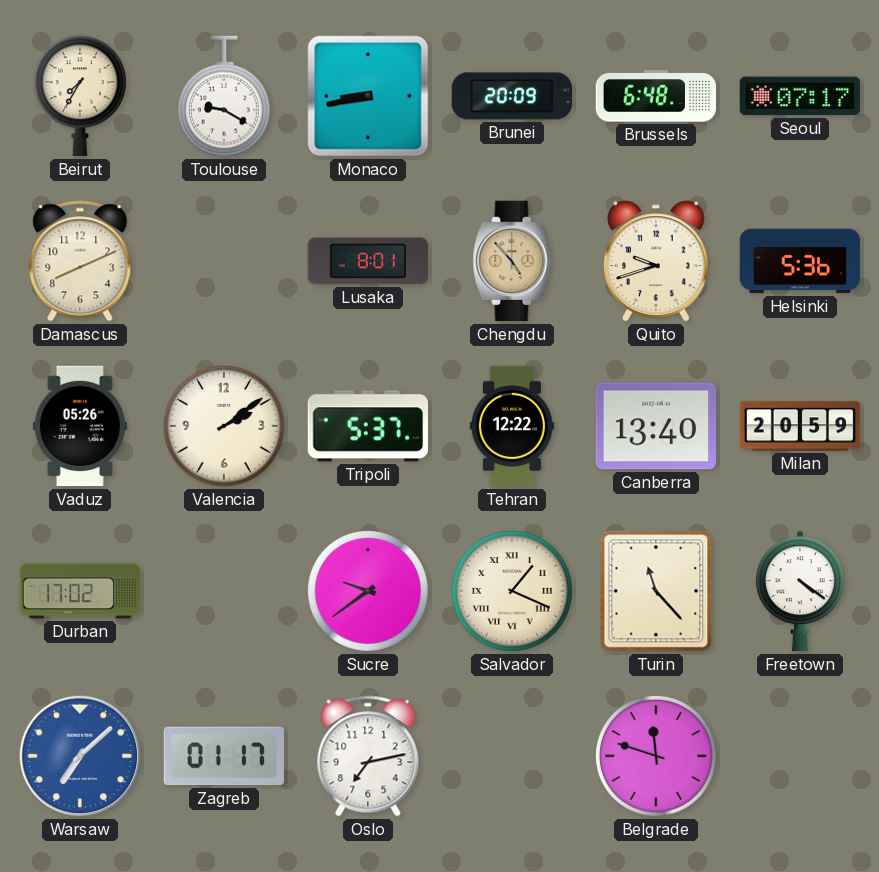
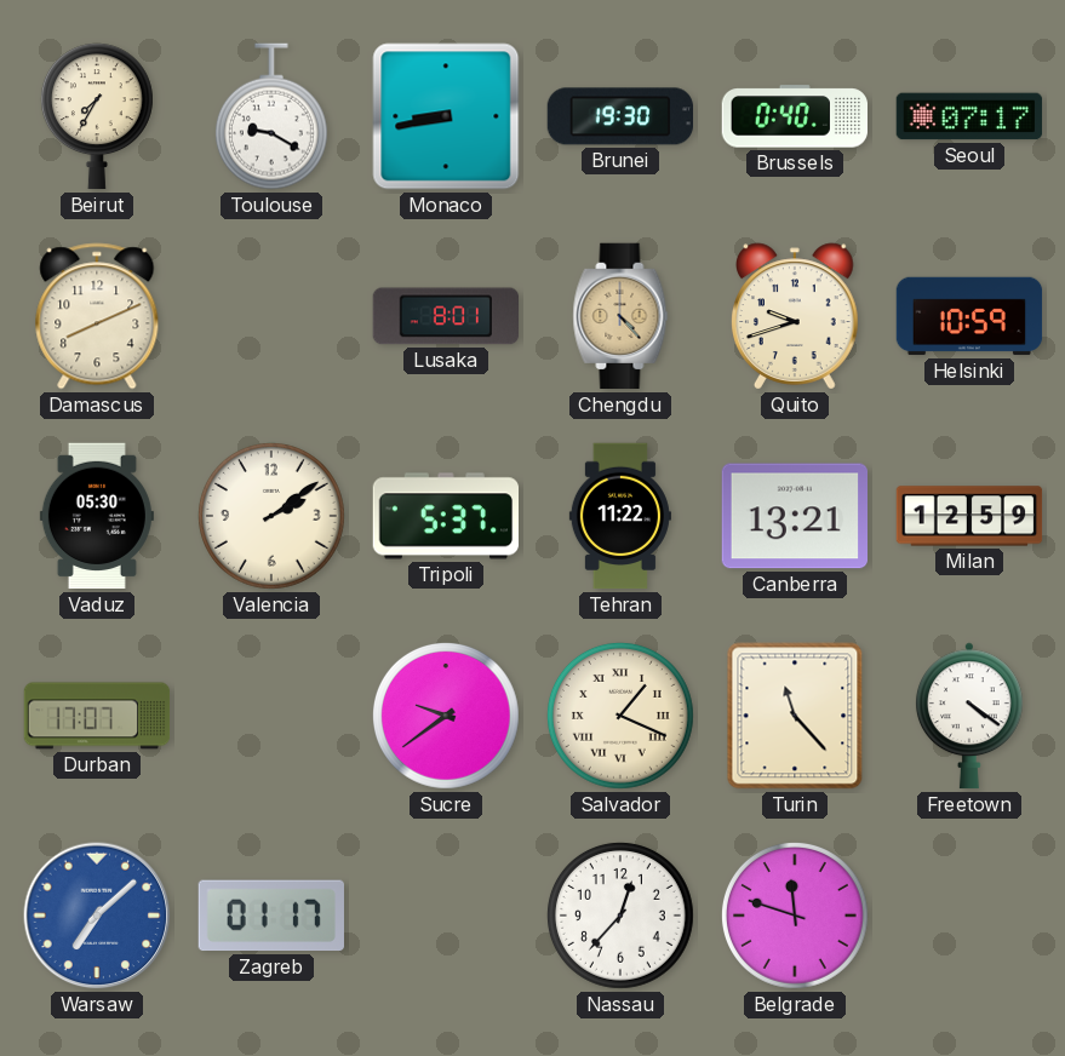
Brunei: 20:09 -> 19:30 (619, 116)
Brussels: 6:48 -> 0:40 (794, 116)
Chengdu: 4:53 -> 4:23 (620, 316)
Helsinki: 5:36 -> 10:59 (969, 316)
Vaduz: 05:26 -> 05:30 (97, 516)
Tehran: 12:22 -> 11:22 (620, 516)
Canberra: 13:40 -> 13:21 (794, 516)
Milan: 20:59 -> 12:59 (969, 516)
Durban: 17:02 -> 17:07 (97, 716)
Oslo: 7:13 -> none (368, 756)
Nassau: none -> 12:37 (620, 916)
